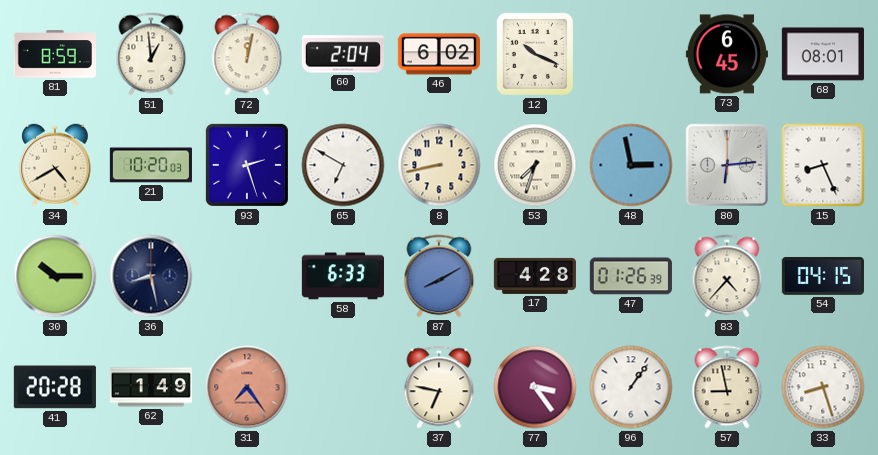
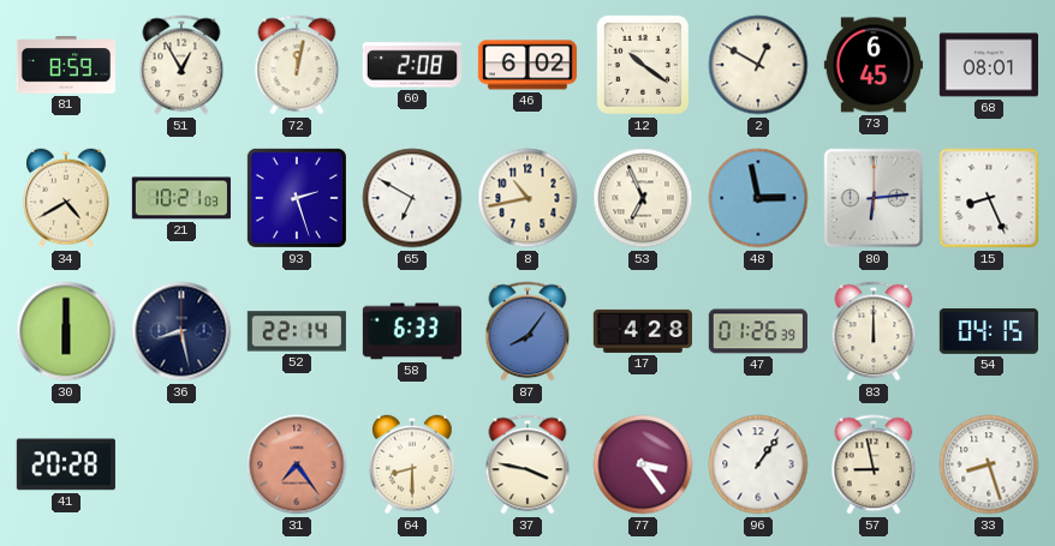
51: 12:59 -> 12:55 (181, 65)
60: 2:04 -> 2:08 (412, 65)
12: 10:19 -> 10:21 (643, 65)
2: none -> 12:50 (758, 65)
21: 10:20 -> 10:21 (181, 198)
8: 8:43 -> 10:43 (527, 198)
53: 7:33 -> 6:56 (643, 198)
30: 10:15 -> 6:00 (66, 331)
52: none -> 22:14 (297, 331)
87: 8:10 -> 8:06 (527, 331)
83: 4:37 -> 12:00 (874, 331)
62: 1:49 -> none (151, 387)
64: none -> 8:30 (412, 464)
37: 6:47 -> 3:47 (527, 464)
